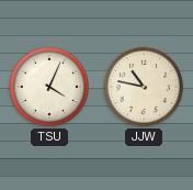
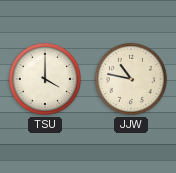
TSU: 4:04 -> 4:00 (45, 79)
